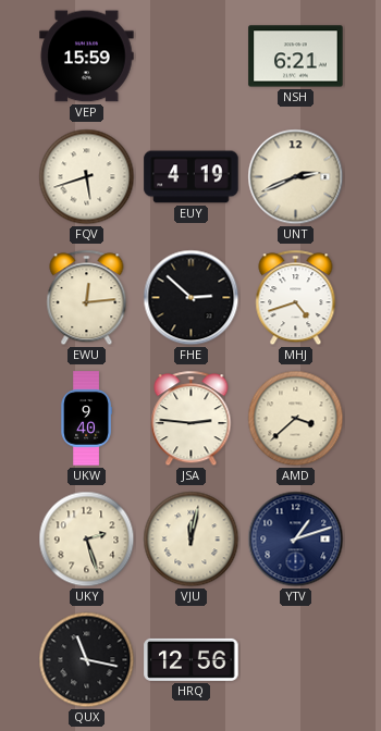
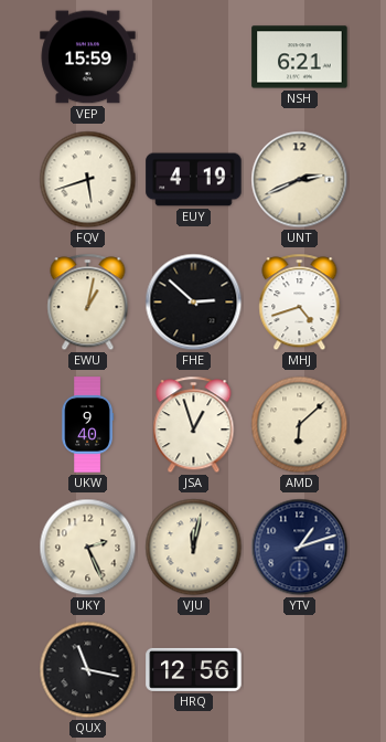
EWU: 12:14 -> 1:02 (88, 303)
JSA: 2:46 -> 12:57 (194, 425)
AMD: 3:38 -> 6:08 (300, 425)
UKY: 2:27 -> 2:26 (88, 548)
